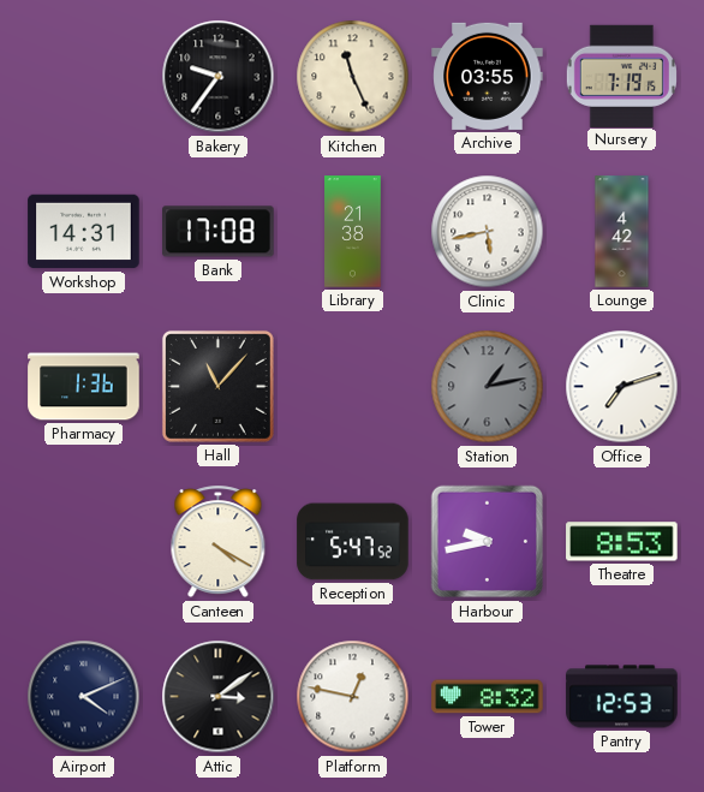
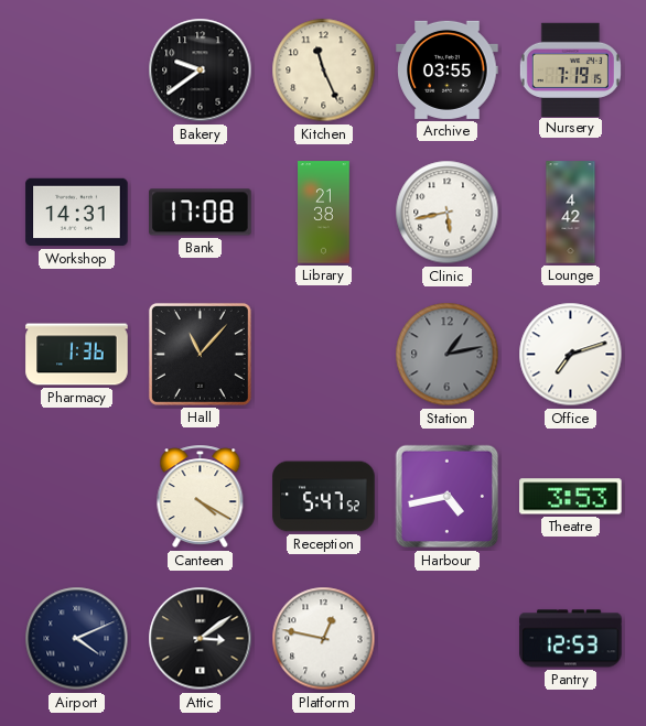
Bakery: 9:36 -> 9:39 (201, 71)
Harbour: 9:43 -> 4:43 (448, 497)
Theatre: 8:53 -> 3:53 (571, 497)
Tower: 8:32 -> none (488, 697)
